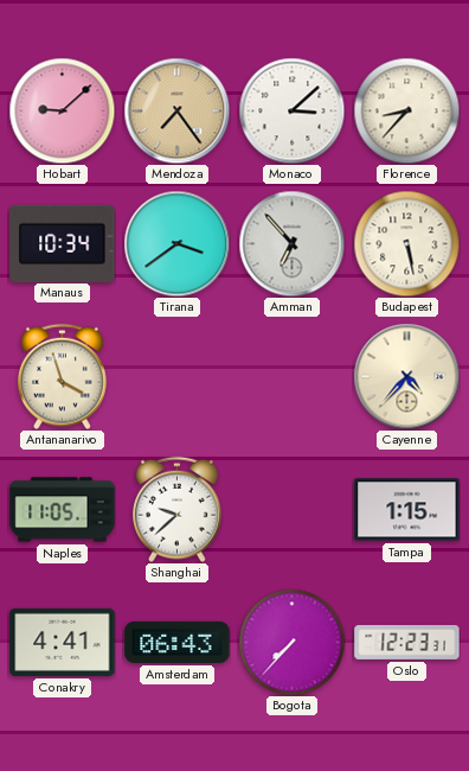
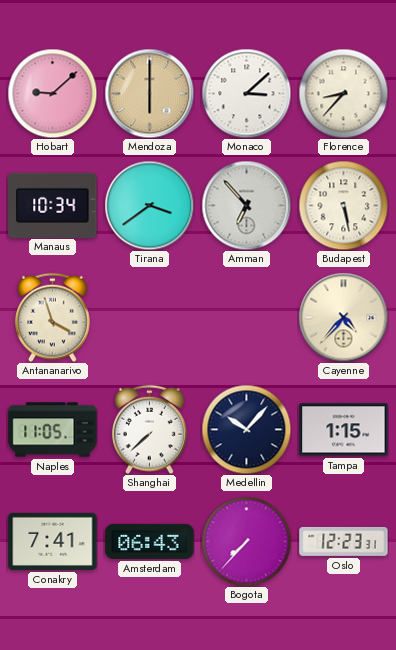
Mendoza: 7:24 -> 6:00 (149, 93)
Shanghai: 9:38 -> 7:38 (150, 429)
Medellin: none -> 10:07 (246, 429)
Conakry: 4:41 -> 7:41 (53, 541)
